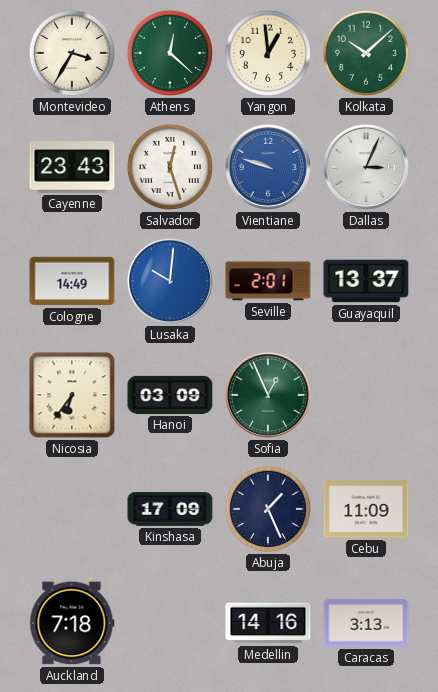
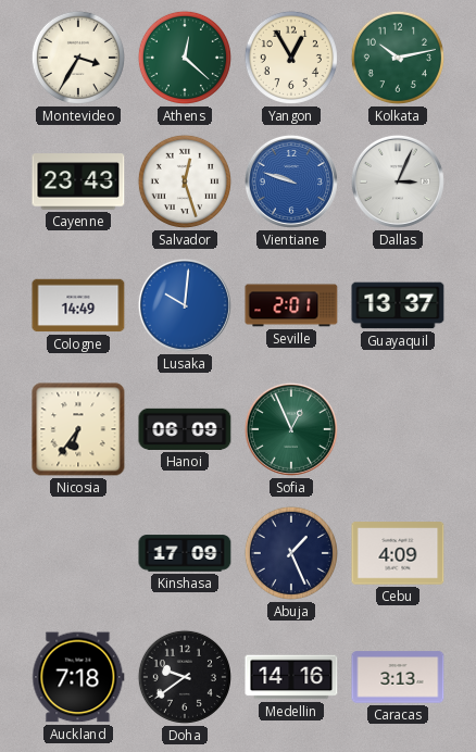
Yangon: 12:59 -> 12:55 (291, 58)
Kolkata: 10:08 -> 10:13 (398, 58)
Hanoi: 03:09 -> 06:09 (185, 429)
Cebu: 11:09 -> 4:09 (398, 553)
Doha: none -> 9:39 (185, 677)
